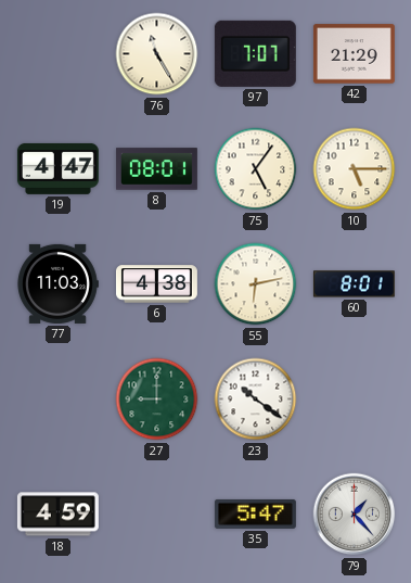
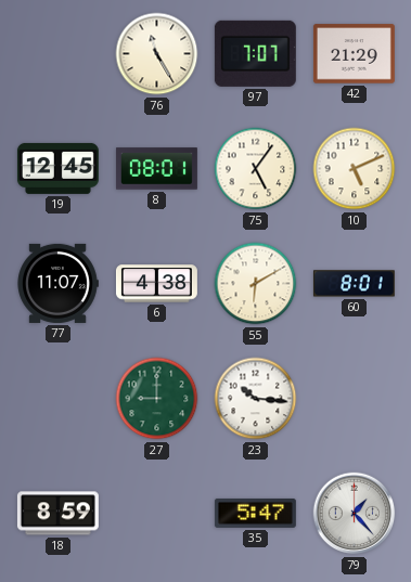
19: 4:47 -> 12:45 (57, 168)
10: 5:15 -> 5:11 (355, 169)
77: 11:03 -> 11:07 (57, 283)
55: 6:13 -> 6:10 (256, 284)
23: 10:21 -> 10:16 (256, 399)
18: 4:59 -> 8:59 (57, 514)
